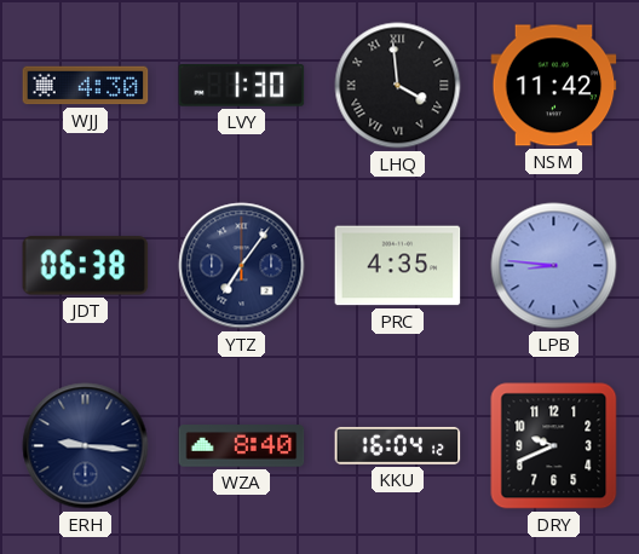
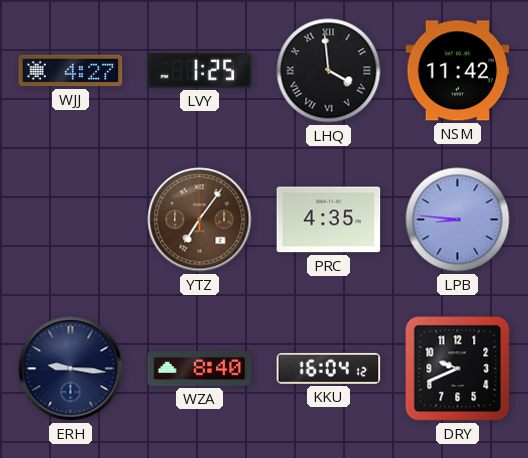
WJJ: 4:30 -> 4:27 (71, 71)
LVY: 1:30 -> 1:25 (200, 71)
JDT: 06:38 -> none (86, 266)
YTZ dial: navy -> brown (200, 220)
